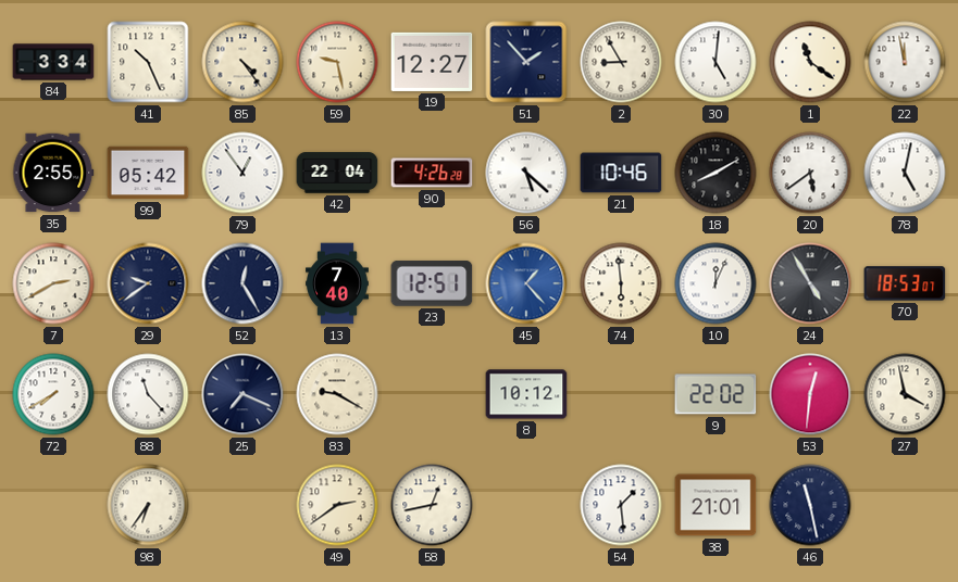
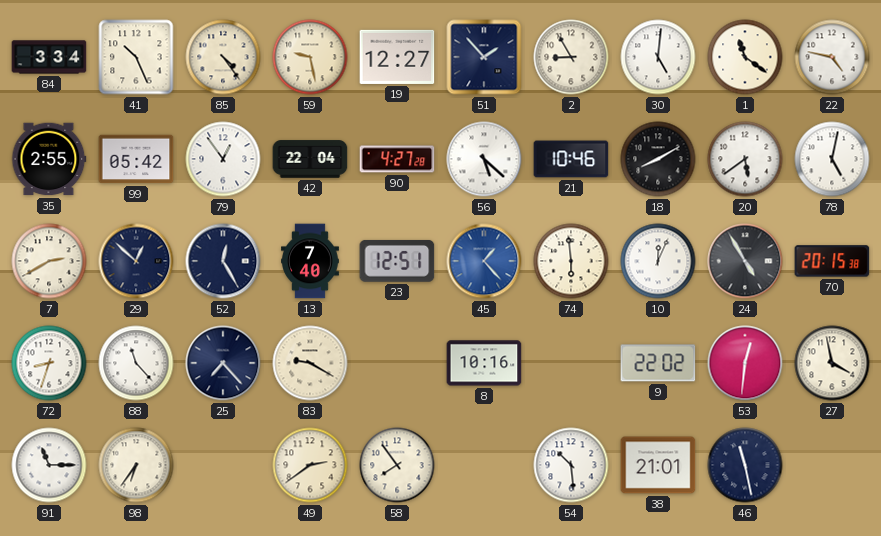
22: 11:58 -> 4:47 (832, 57)
90: 4:26 -> 4:27 (397, 159)
29: 9:39 -> 12:52 (136, 261)
70: 18:53 -> 20:15 (832, 261)
72: 7:40 -> 8:33 (49, 363)
25: 7:19 -> 7:23 (223, 363)
8: 10:12 -> 10:16 (484, 363)
91: none -> 11:15 (49, 465)
58: 12:43 -> 7:54 (397, 465)
54: 1:29 -> 10:29 (571, 465)
